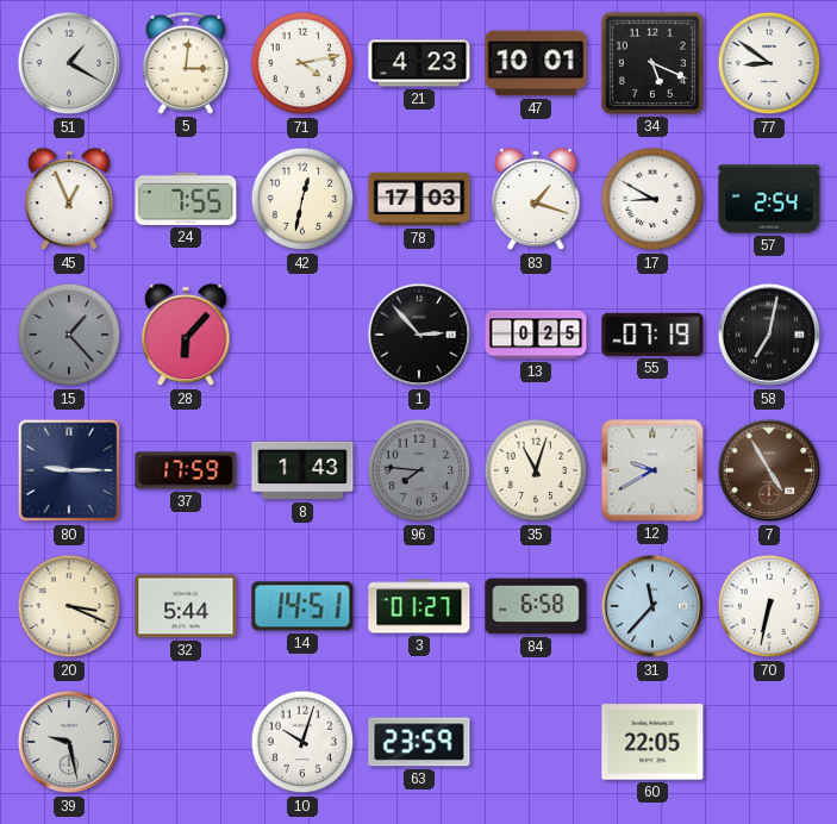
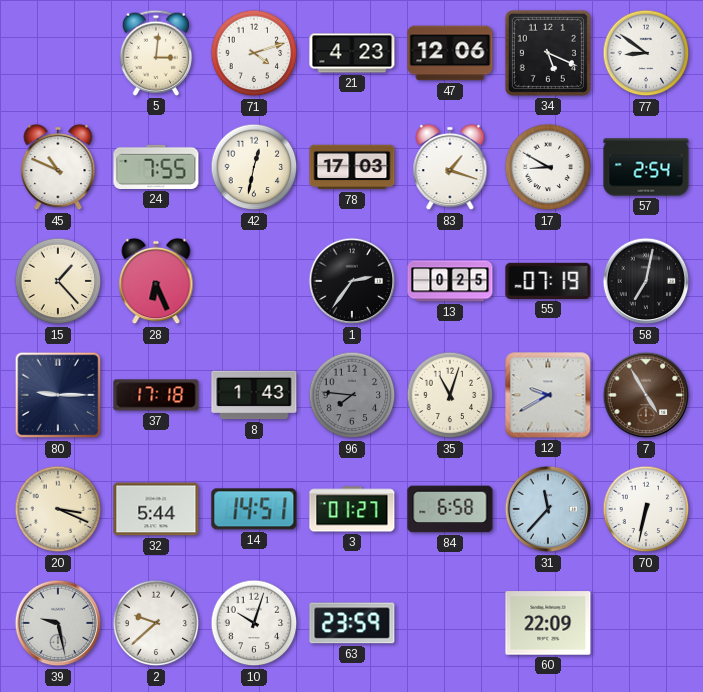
51: 1:20 -> none (69, 63)
71: 4:13 -> 4:12 (254, 53)
47: 10:01 -> 12:06 (450, 53)
45: 12:56 -> 10:49 (58, 167)
15 dial: grey -> cream (58, 281)
28: 6:07 -> 6:26 (156, 281)
1: 2:53 -> 2:36 (352, 281)
37: 17:59 -> 17:18 (156, 395)
2: none -> 9:38 (156, 623)
60: 22:05 -> 22:09 (548, 623)
